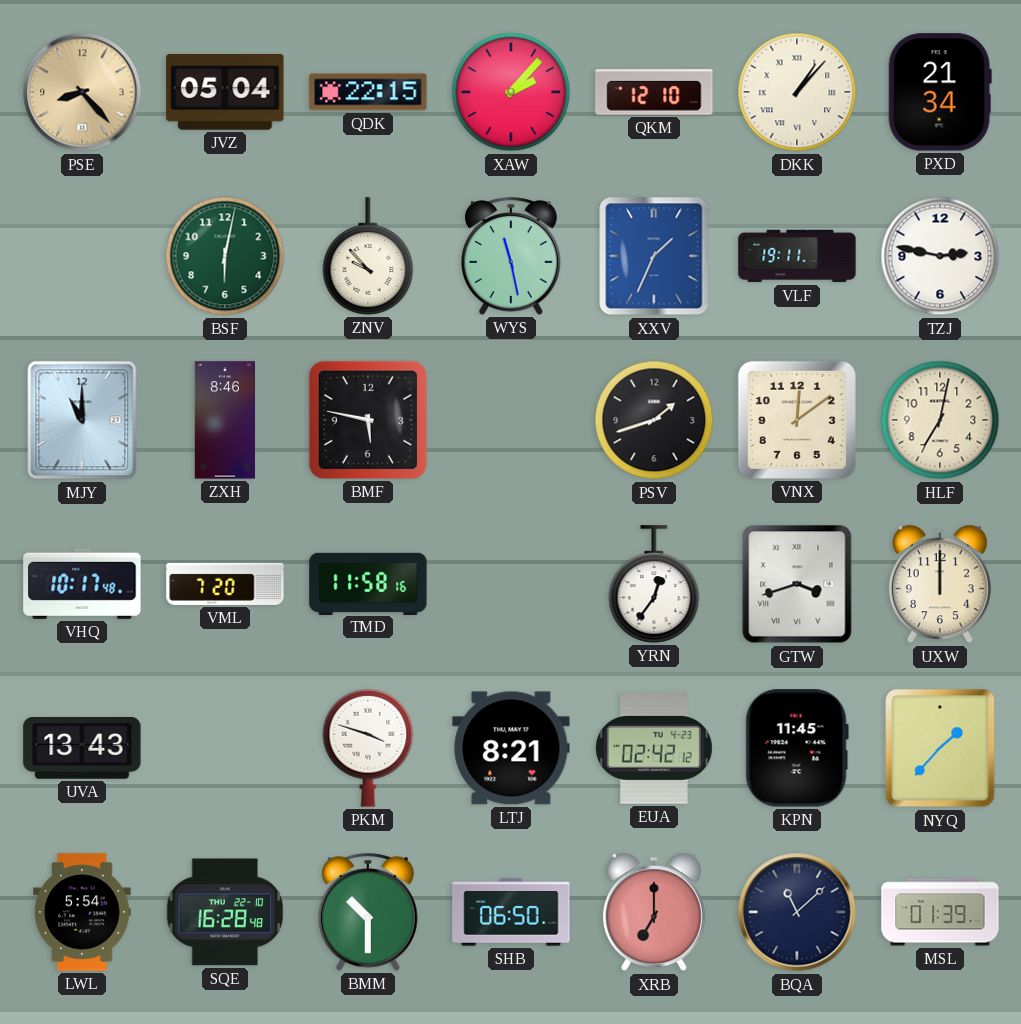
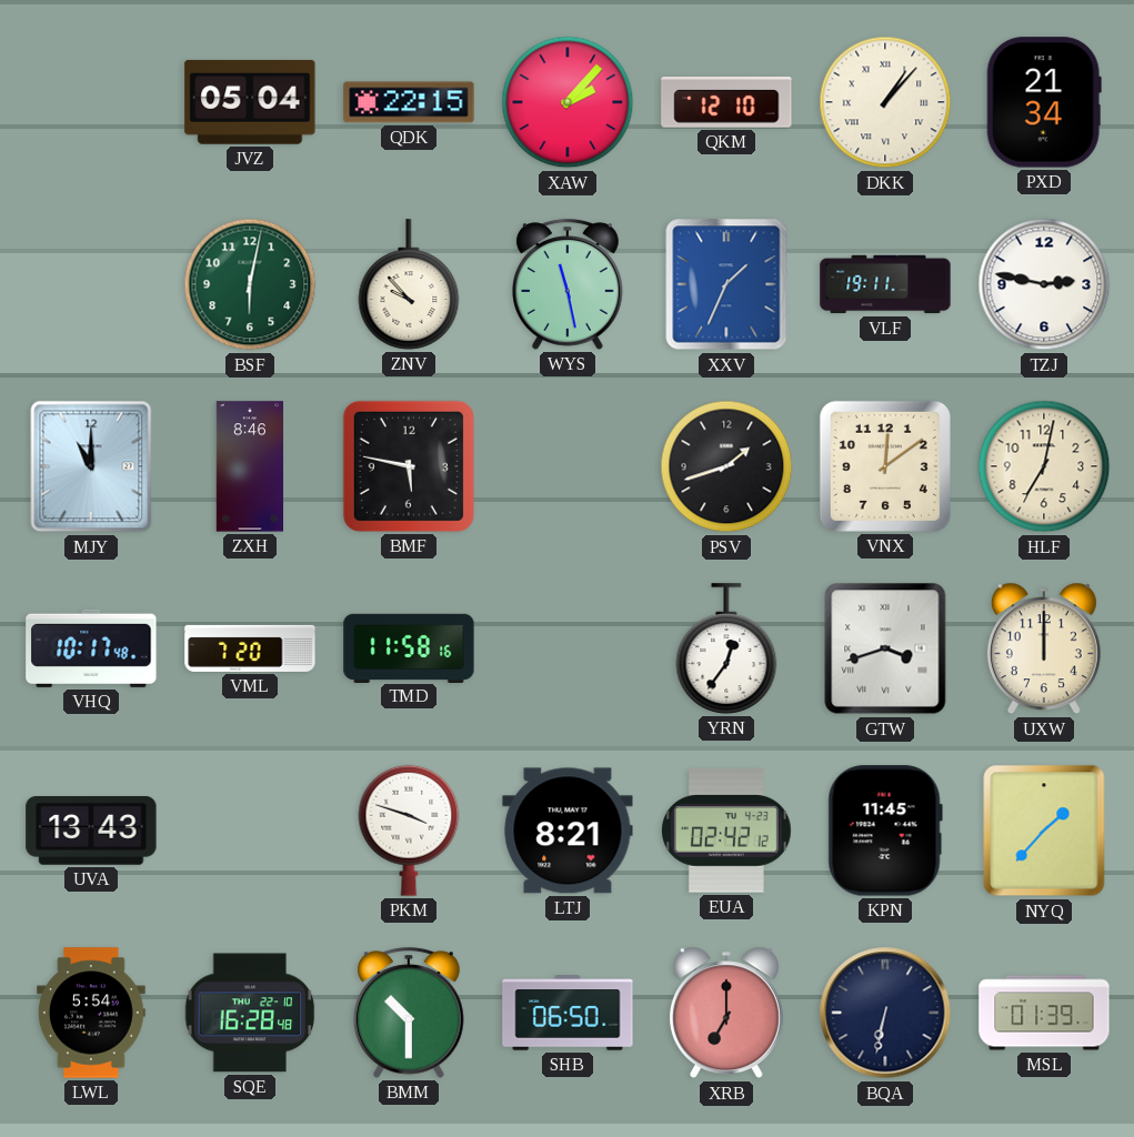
PSE: 8:23 -> none (82, 92)
BQA: 11:08 -> 6:32 (885, 1013)
